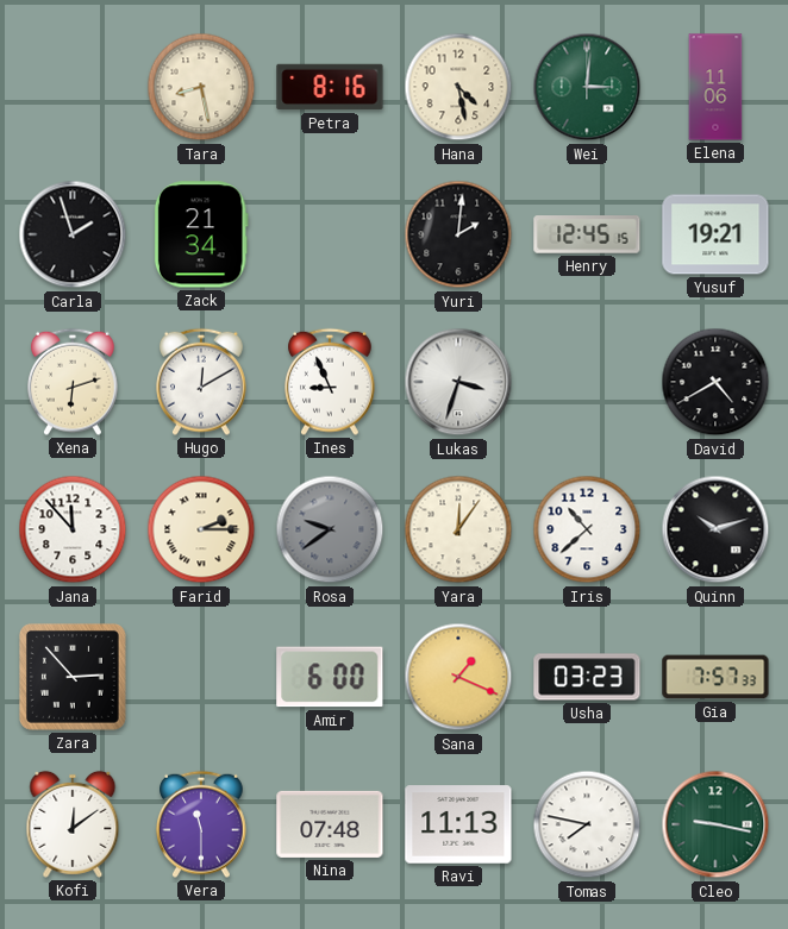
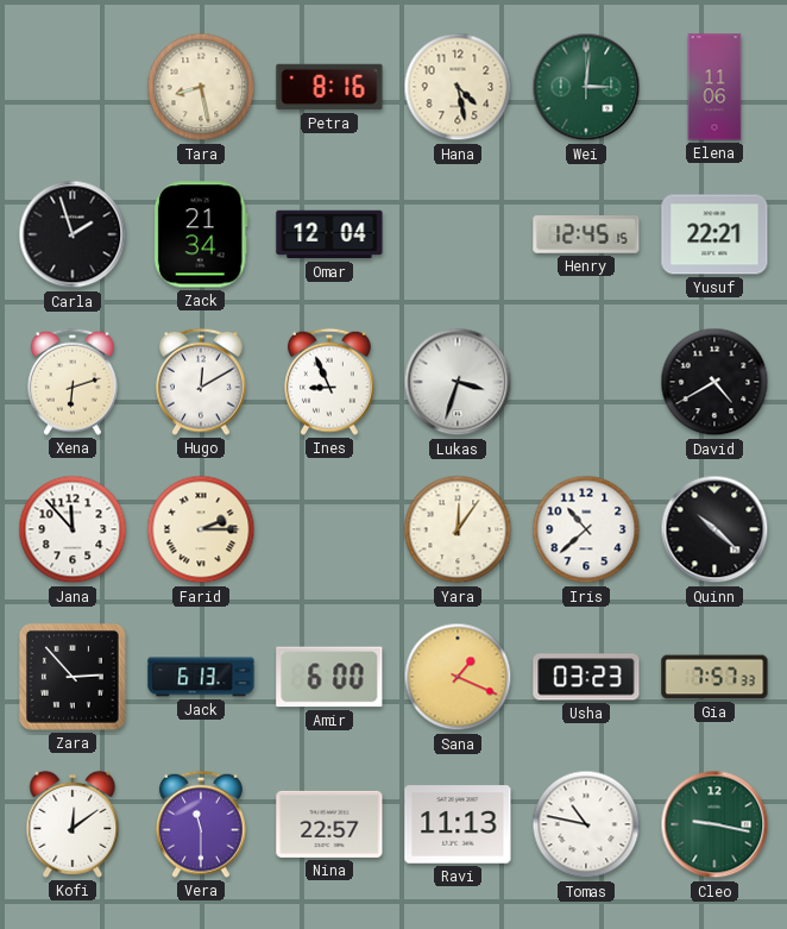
Omar: none -> 12:04 (329, 234)
Yuri: 2:01 -> none (458, 234)
Yusuf: 19:21 -> 22:21 (714, 234)
Rosa: 9:39 -> none (330, 529)
Quinn: 10:12 -> 10:22 (714, 529)
Jack: none -> 6:13 (201, 677)
Nina: 07:48 -> 22:57 (329, 824)
Tomas: 7:47 -> 10:47 (586, 824)
